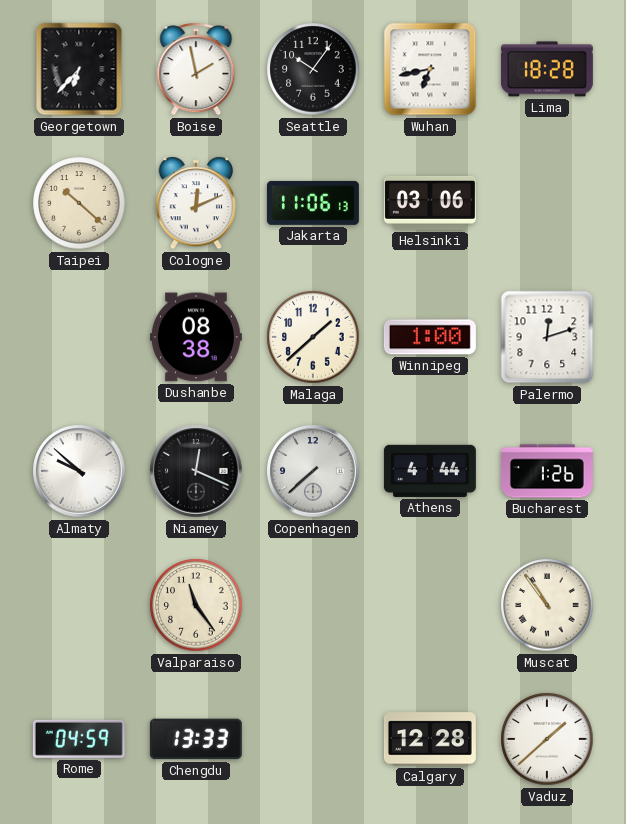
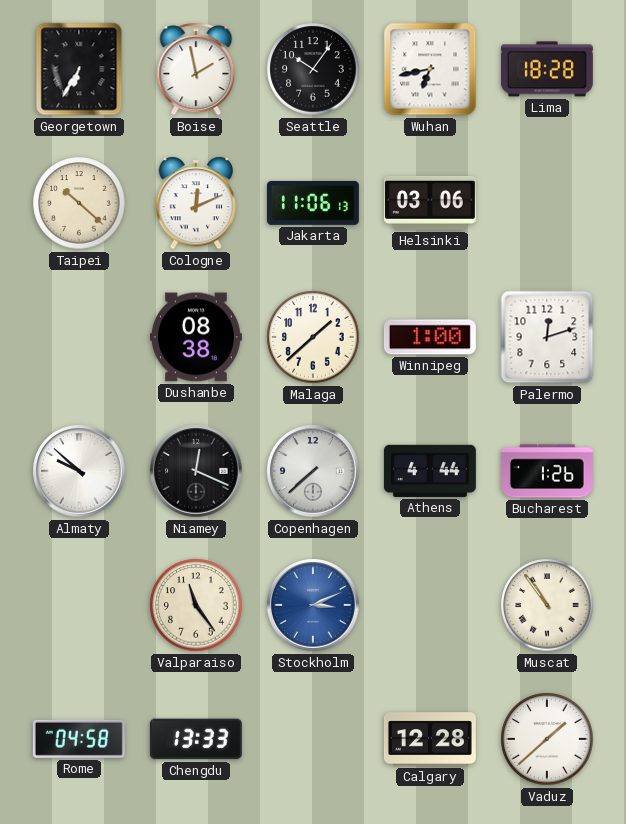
Georgetown: 6:37 -> 6:35 (79, 69)
Stockholm: none -> 3:11 (313, 605)
Rome: 04:59 -> 04:58 (79, 739)
